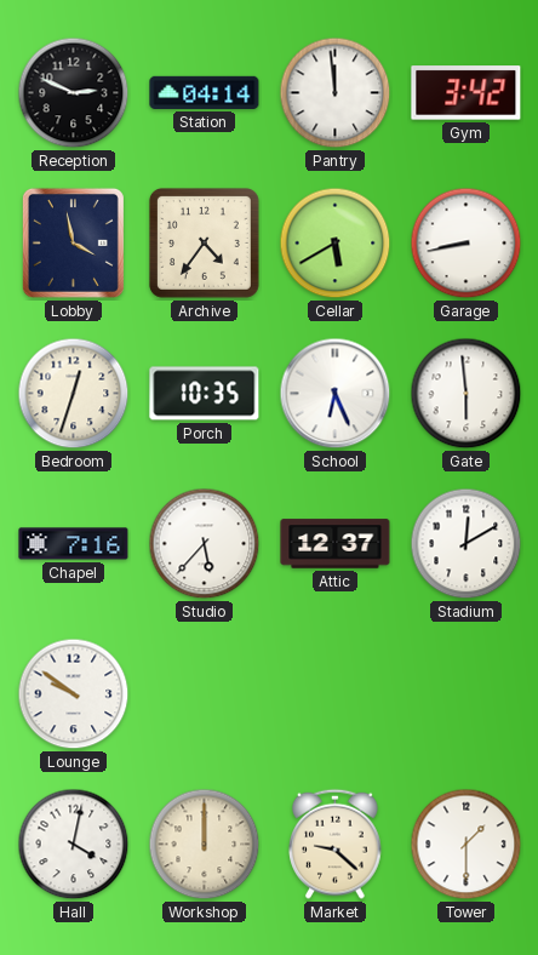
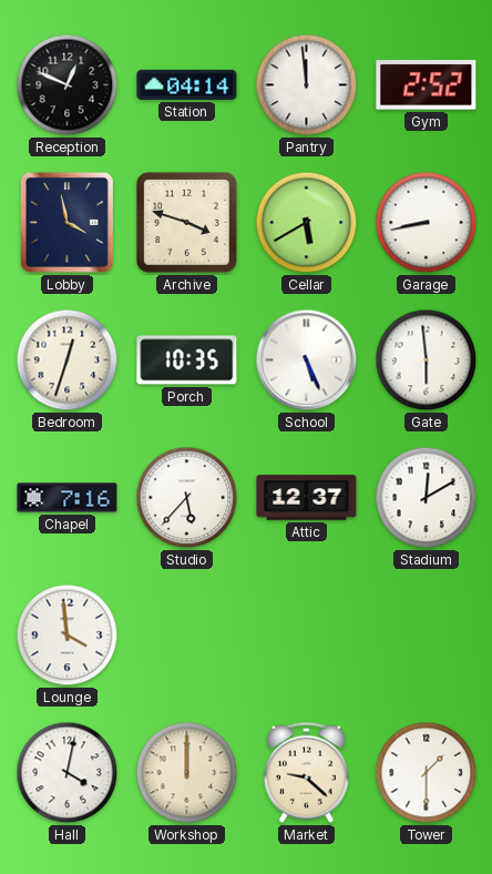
Reception: 2:49 -> 12:49 (68, 85)
Gym: 3:42 -> 2:52 (427, 85)
Archive: 4:36 -> 3:48 (186, 222)
School: 6:26 -> 5:26 (307, 360)
Lounge: 9:51 -> 3:59 (68, 636)
